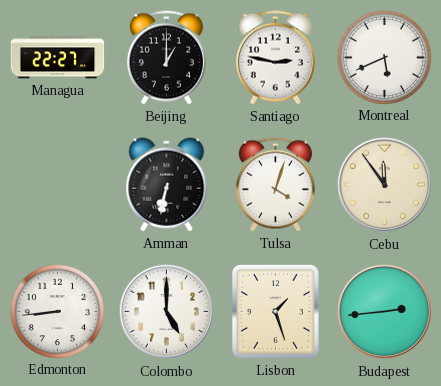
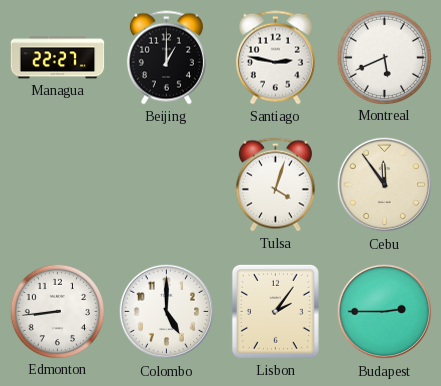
Amman: 6:32 -> none (167, 185)
Lisbon: 1:27 -> 2:06 (275, 311)
Budapest: 2:44 -> 2:45 (385, 312)
